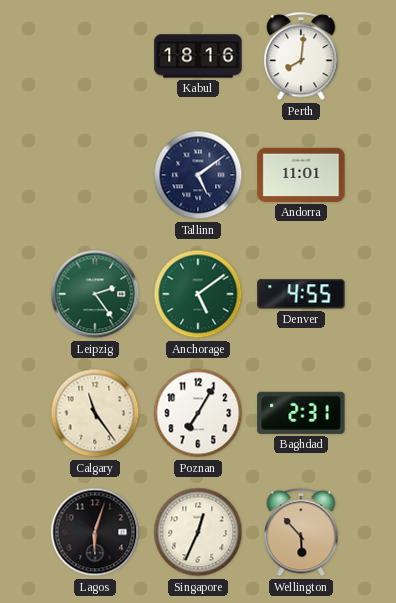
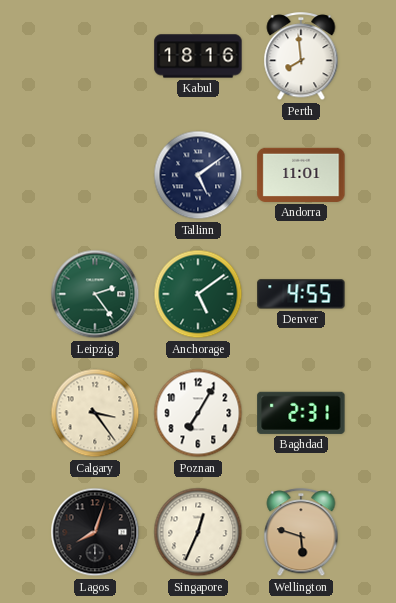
Perth: 8:01 -> 7:59 (301, 57)
Calgary: 11:24 -> 3:24 (95, 413)
Lagos: 6:03 -> 8:03 (95, 532)
Wellington: 5:53 -> 5:48 (301, 533)
